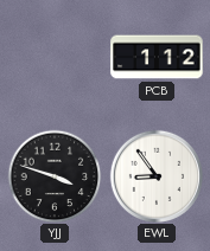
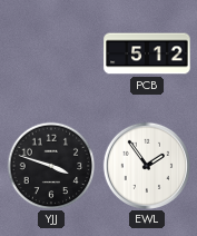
PCB: 1:12 -> 5:12 (147, 53)
EWL: 8:54 -> 1:54 (147, 166)
